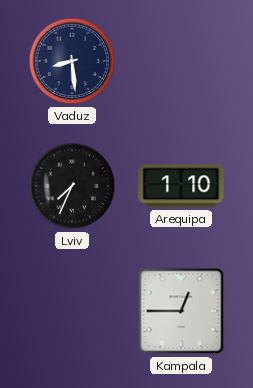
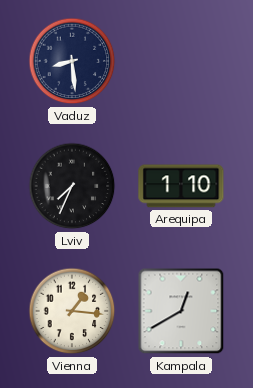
Vienna: none -> 1:16 (72, 311)
Kampala: 12:45 -> 12:40 (181, 311)
